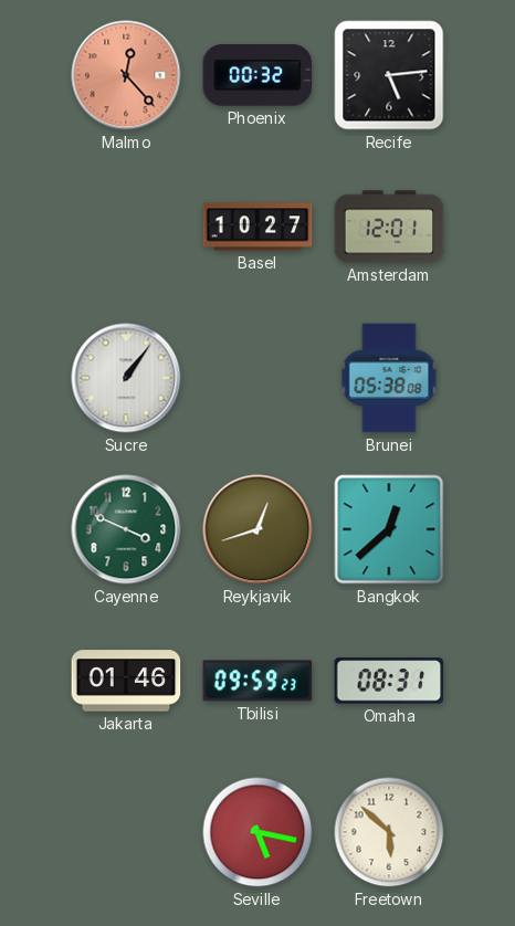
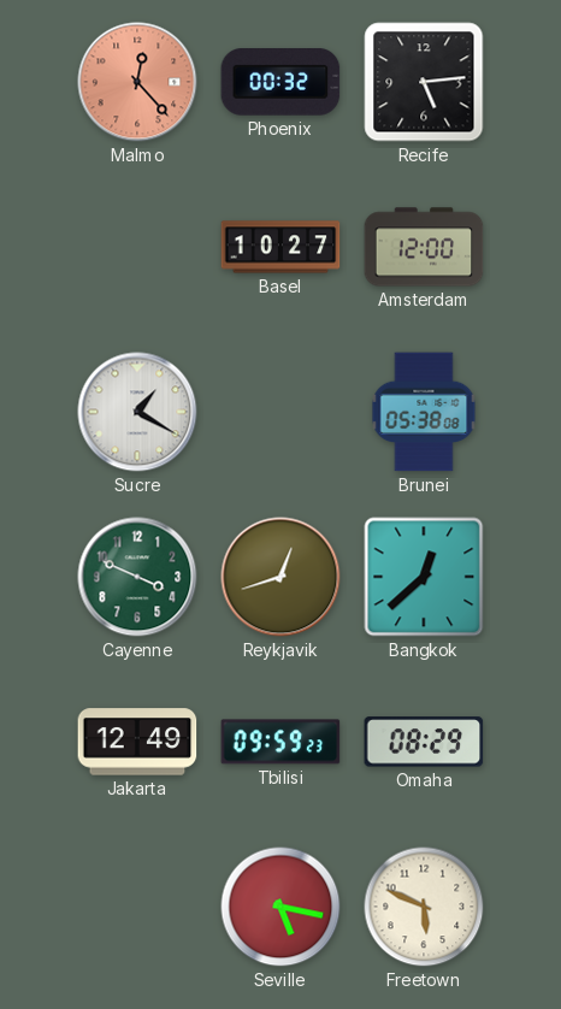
Amsterdam: 12:01 -> 12:00 (424, 247)
Sucre: 1:06 -> 1:20 (137, 412)
Jakarta: 01:46 -> 12:49 (137, 742)
Omaha: 08:31 -> 08:29 (424, 742)
Freetown: 5:52 -> 5:49 (424, 907)
